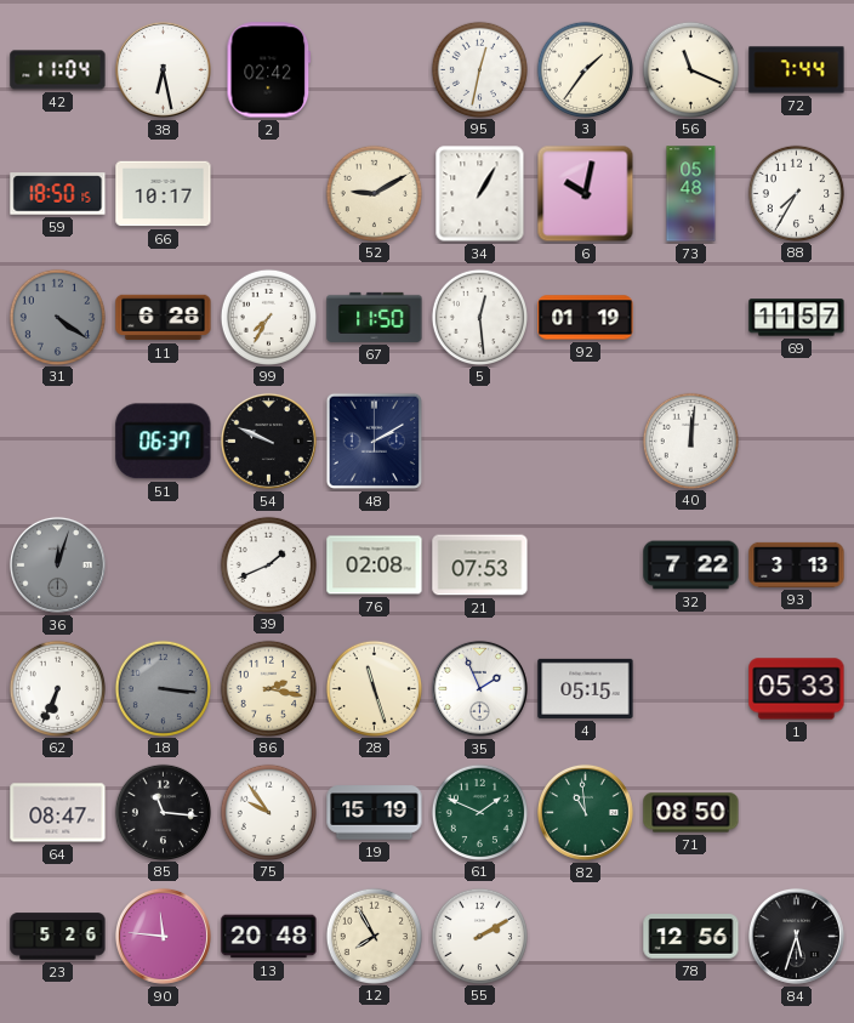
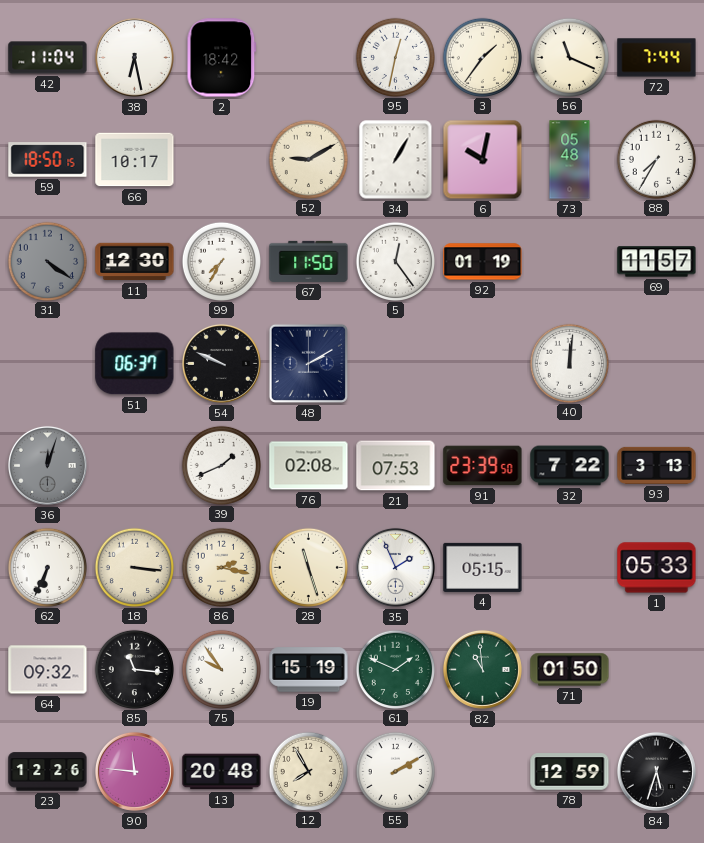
2: 02:42 -> 18:42 (222, 58)
11: 6:28 -> 12:30 (135, 262)
5: 12:29 -> 12:24 (395, 261)
91: none -> 23:39 (483, 466)
18 dial: grey -> cream (134, 567)
64: 08:47 -> 09:32 (48, 670)
71: 08:50 -> 01:50 (570, 670)
23: 5:26 -> 12:26 (48, 772)
78: 12:56 -> 12:59 (570, 772)
